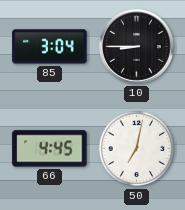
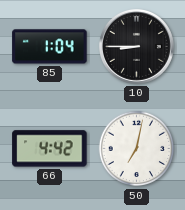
85: 3:04 -> 1:04 (50, 47)
66: 4:45 -> 4:42 (50, 149)
